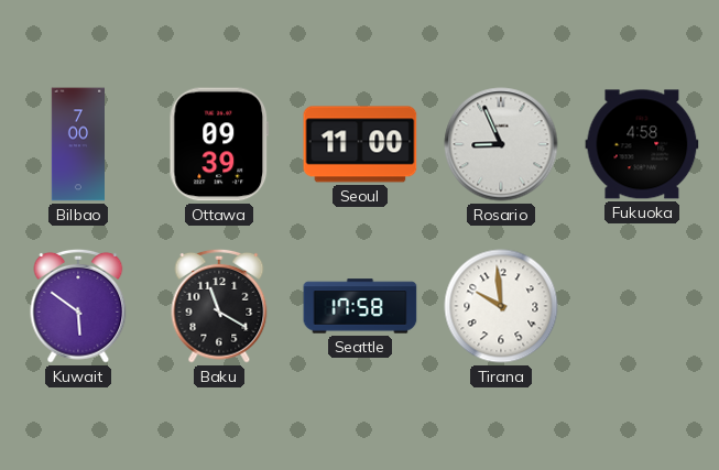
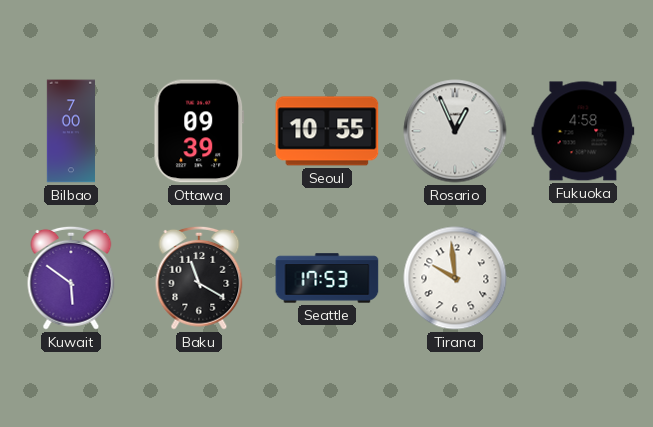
Seoul: 11:00 -> 10:55 (327, 131)
Rosario: 8:56 -> 12:56 (455, 131)
Seattle: 17:58 -> 17:53 (327, 278)
